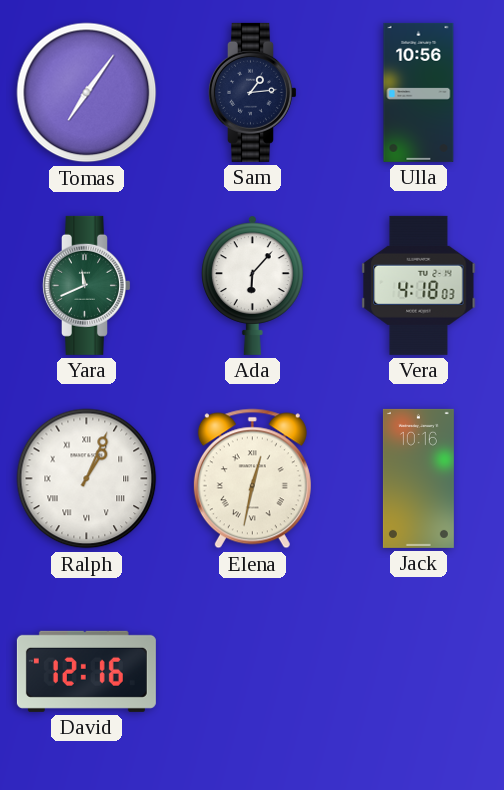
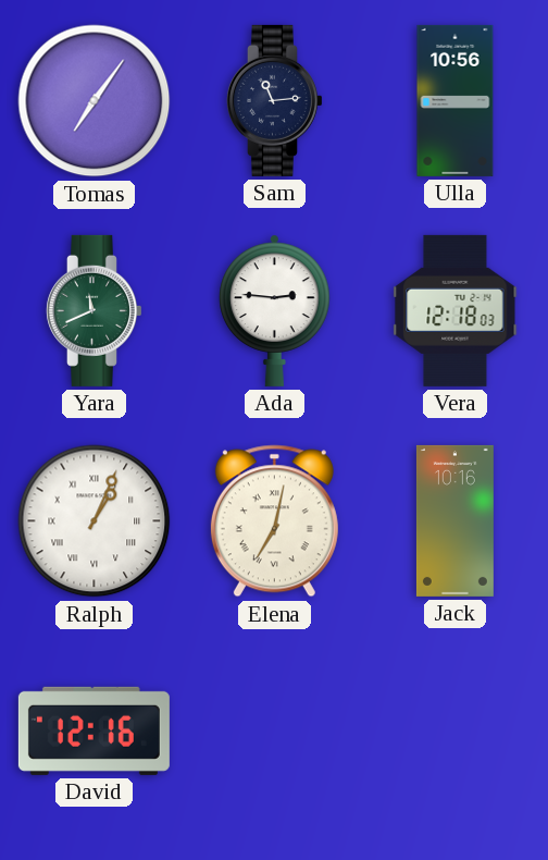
Sam: 1:14 -> 11:14 (274, 100)
Ada: 6:07 -> 2:46 (275, 310)
Vera: 4:18 -> 12:18 (456, 310)
Elena: 12:32 -> 7:02 (274, 521)
